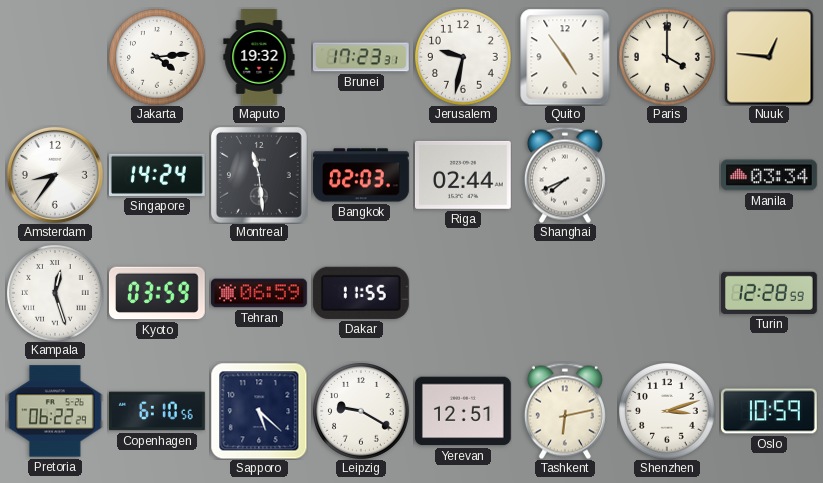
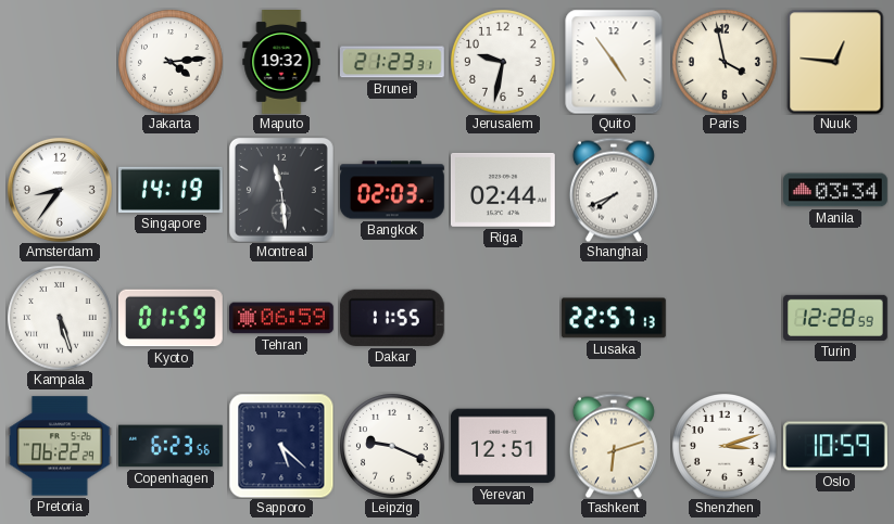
Brunei: 17:23 -> 21:23 (392, 62)
Paris: 4:00 -> 3:58 (725, 62)
Singapore: 14:24 -> 14:19 (171, 190)
Kampala: 12:27 -> 5:27 (60, 318)
Kyoto: 03:59 -> 01:59 (171, 318)
Lusaka: none -> 22:57 (614, 318)
Copenhagen: 6:10 -> 6:23 (172, 446)
Leipzig: 9:20 -> 9:19 (392, 446)
Tashkent: 6:13 -> 6:12 (614, 446)
